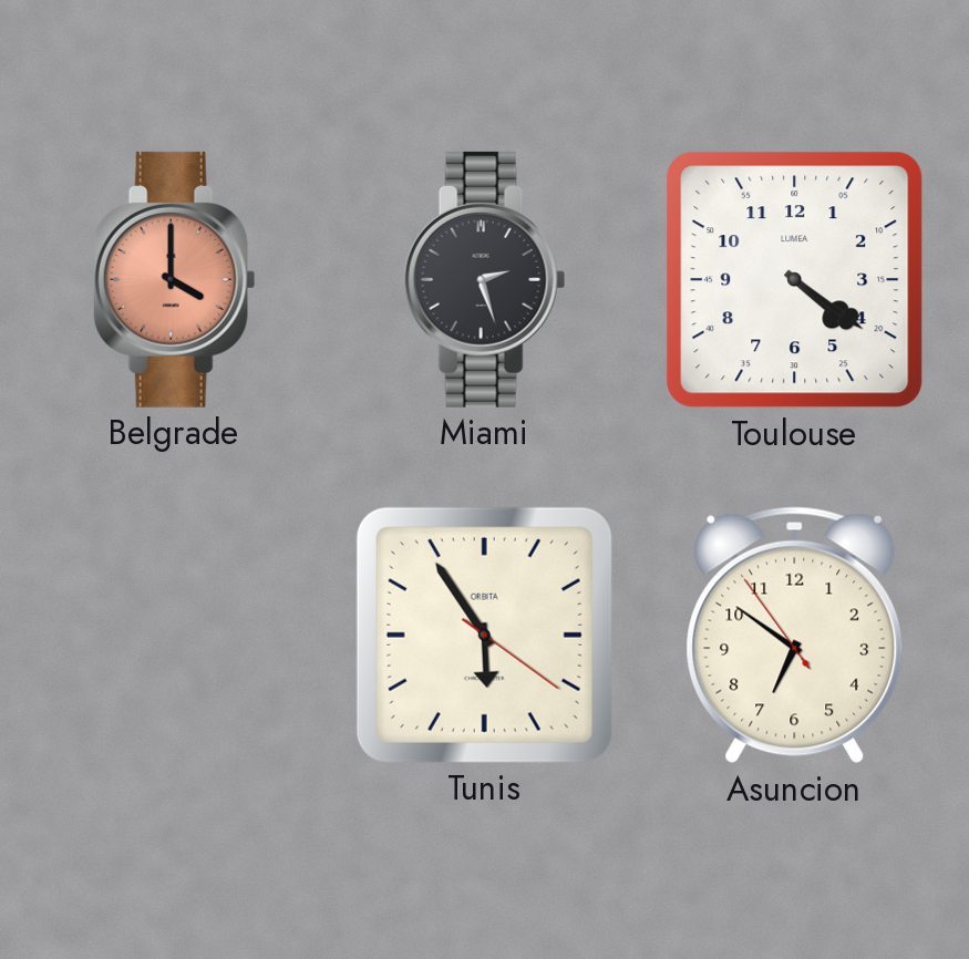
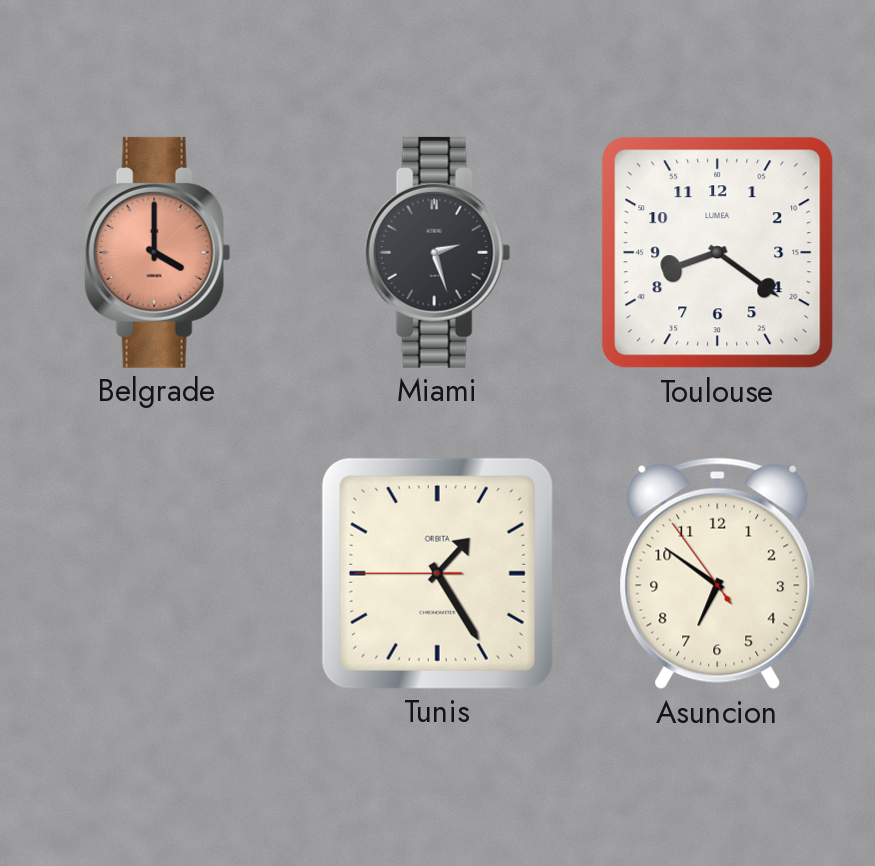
Toulouse: 4:21 -> 8:21 (718, 253)
Tunis: 5:54 -> 1:24 (437, 573)
